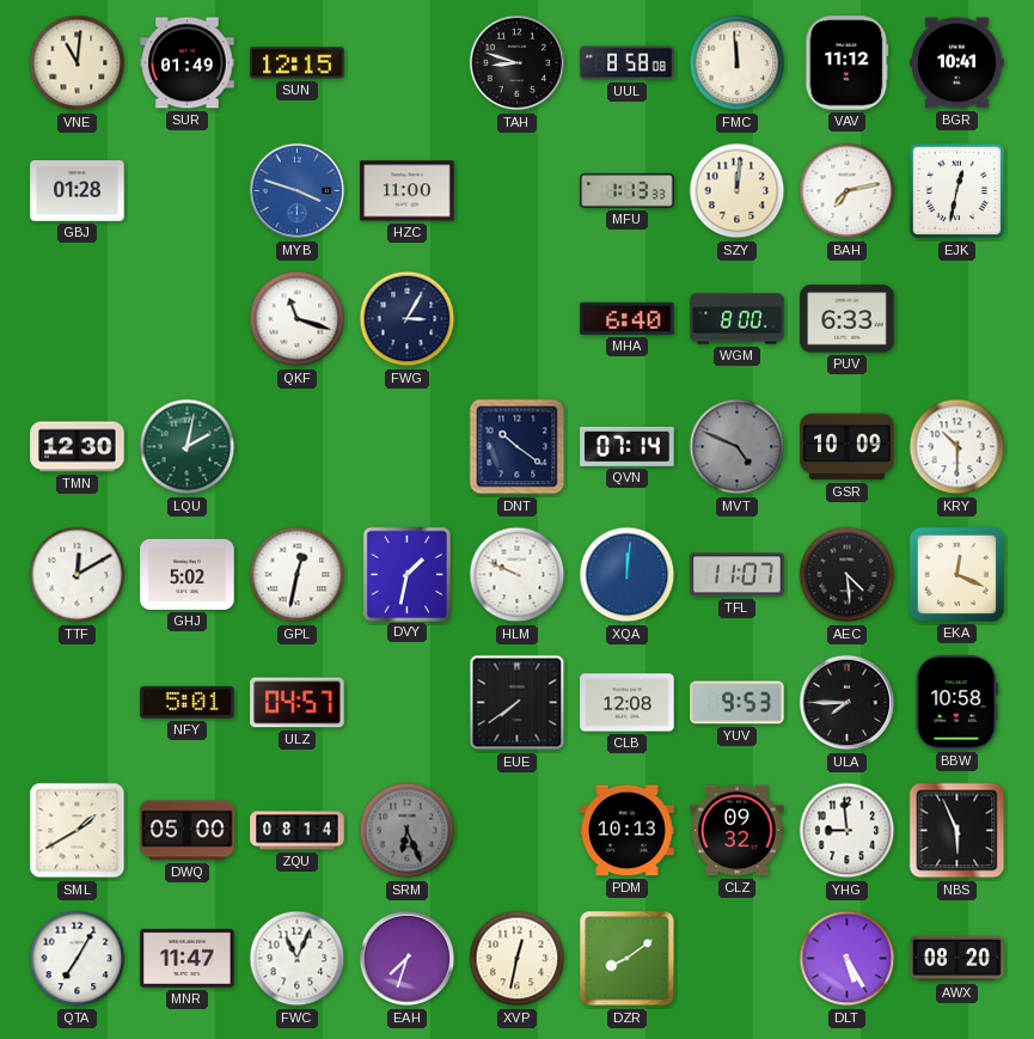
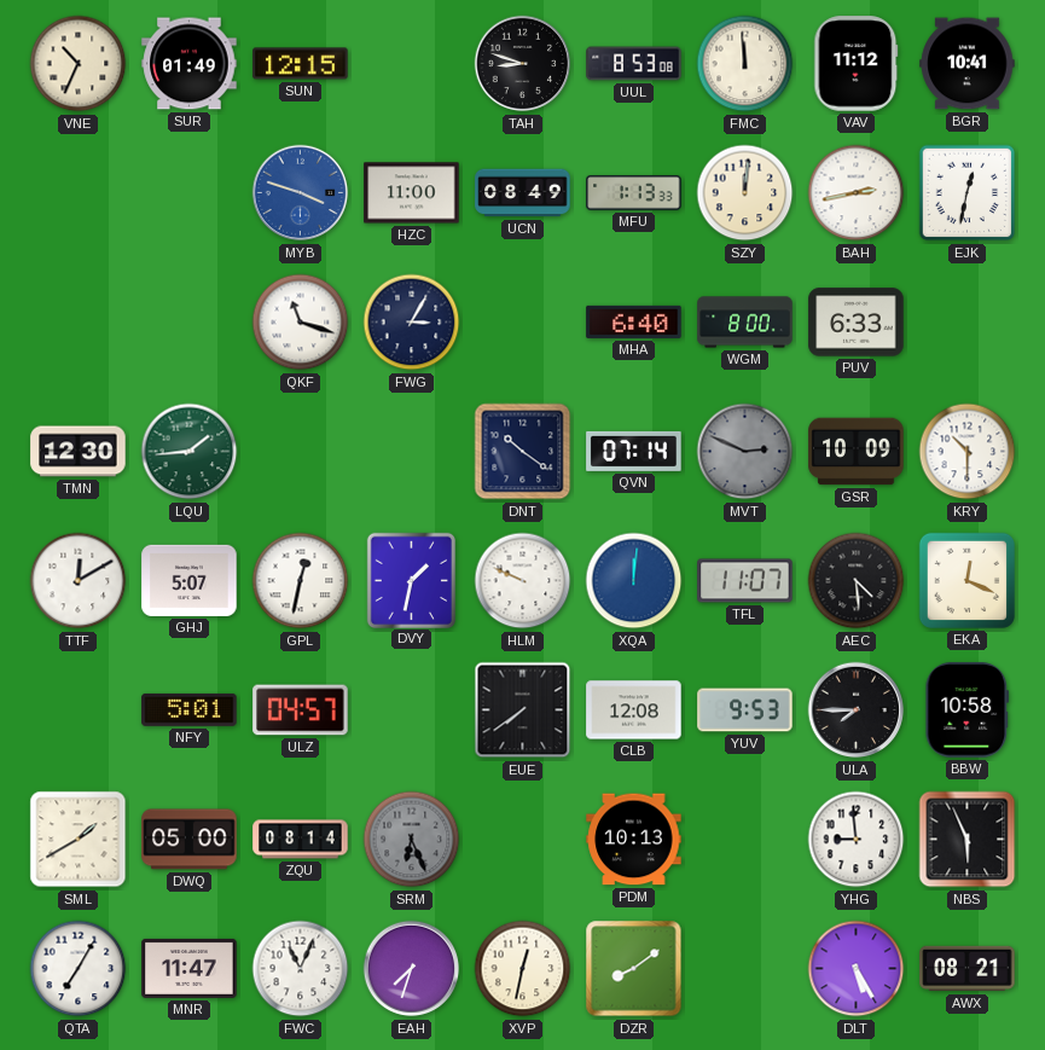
VNE: 11:01 -> 10:34 (79, 64)
UUL: 8:58 -> 8:53 (634, 64)
GBJ: 01:28 -> none (78, 191)
UCN: none -> 08:49 (523, 193)
BAH: 7:13 -> 2:43 (857, 193)
LQU: 2:02 -> 1:44 (190, 452)
MVT: 4:49 -> 2:49 (745, 452)
GHJ: 5:02 -> 5:07 (190, 580)
CLZ: 09:32 -> none (738, 831)
AWX: 08:20 -> 08:21 (968, 969)
